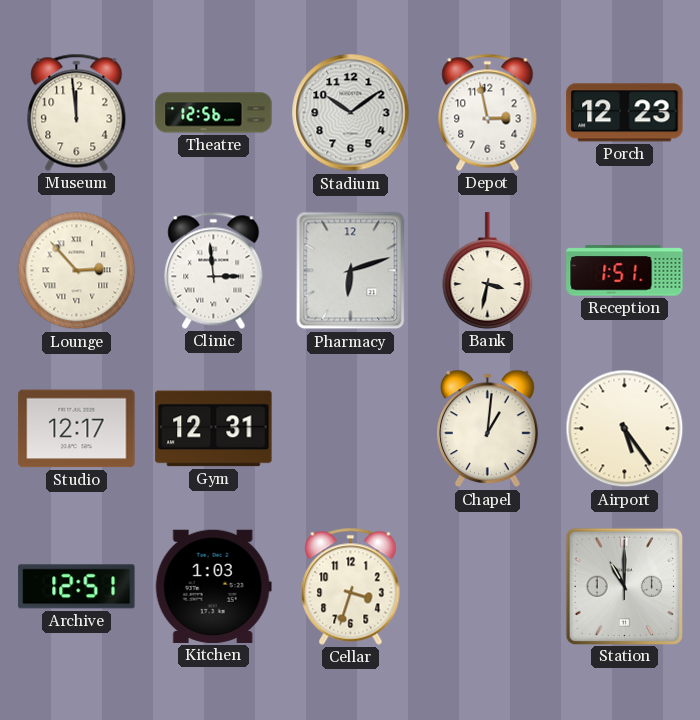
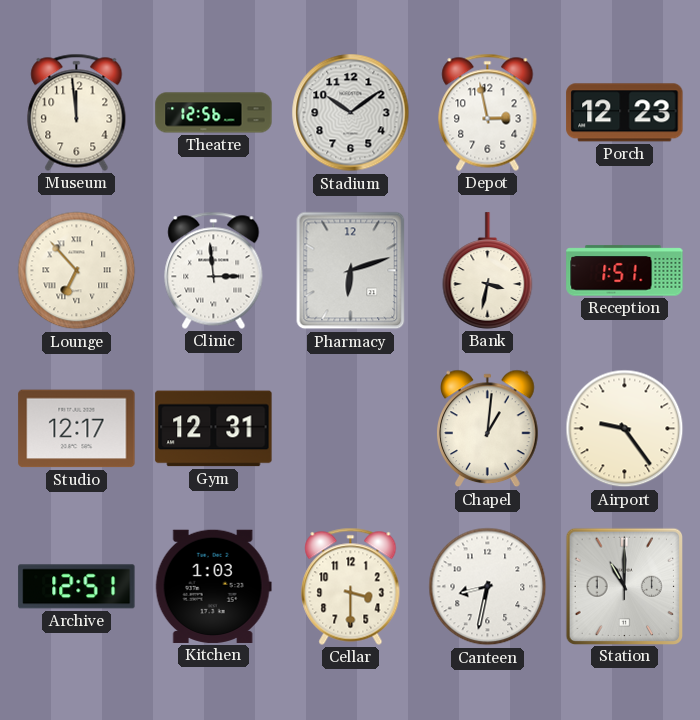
Lounge: 2:53 -> 6:53 (77, 271)
Airport: 5:24 -> 9:24 (625, 429)
Cellar: 3:33 -> 3:30 (351, 586)
Canteen: none -> 8:32 (488, 587)
